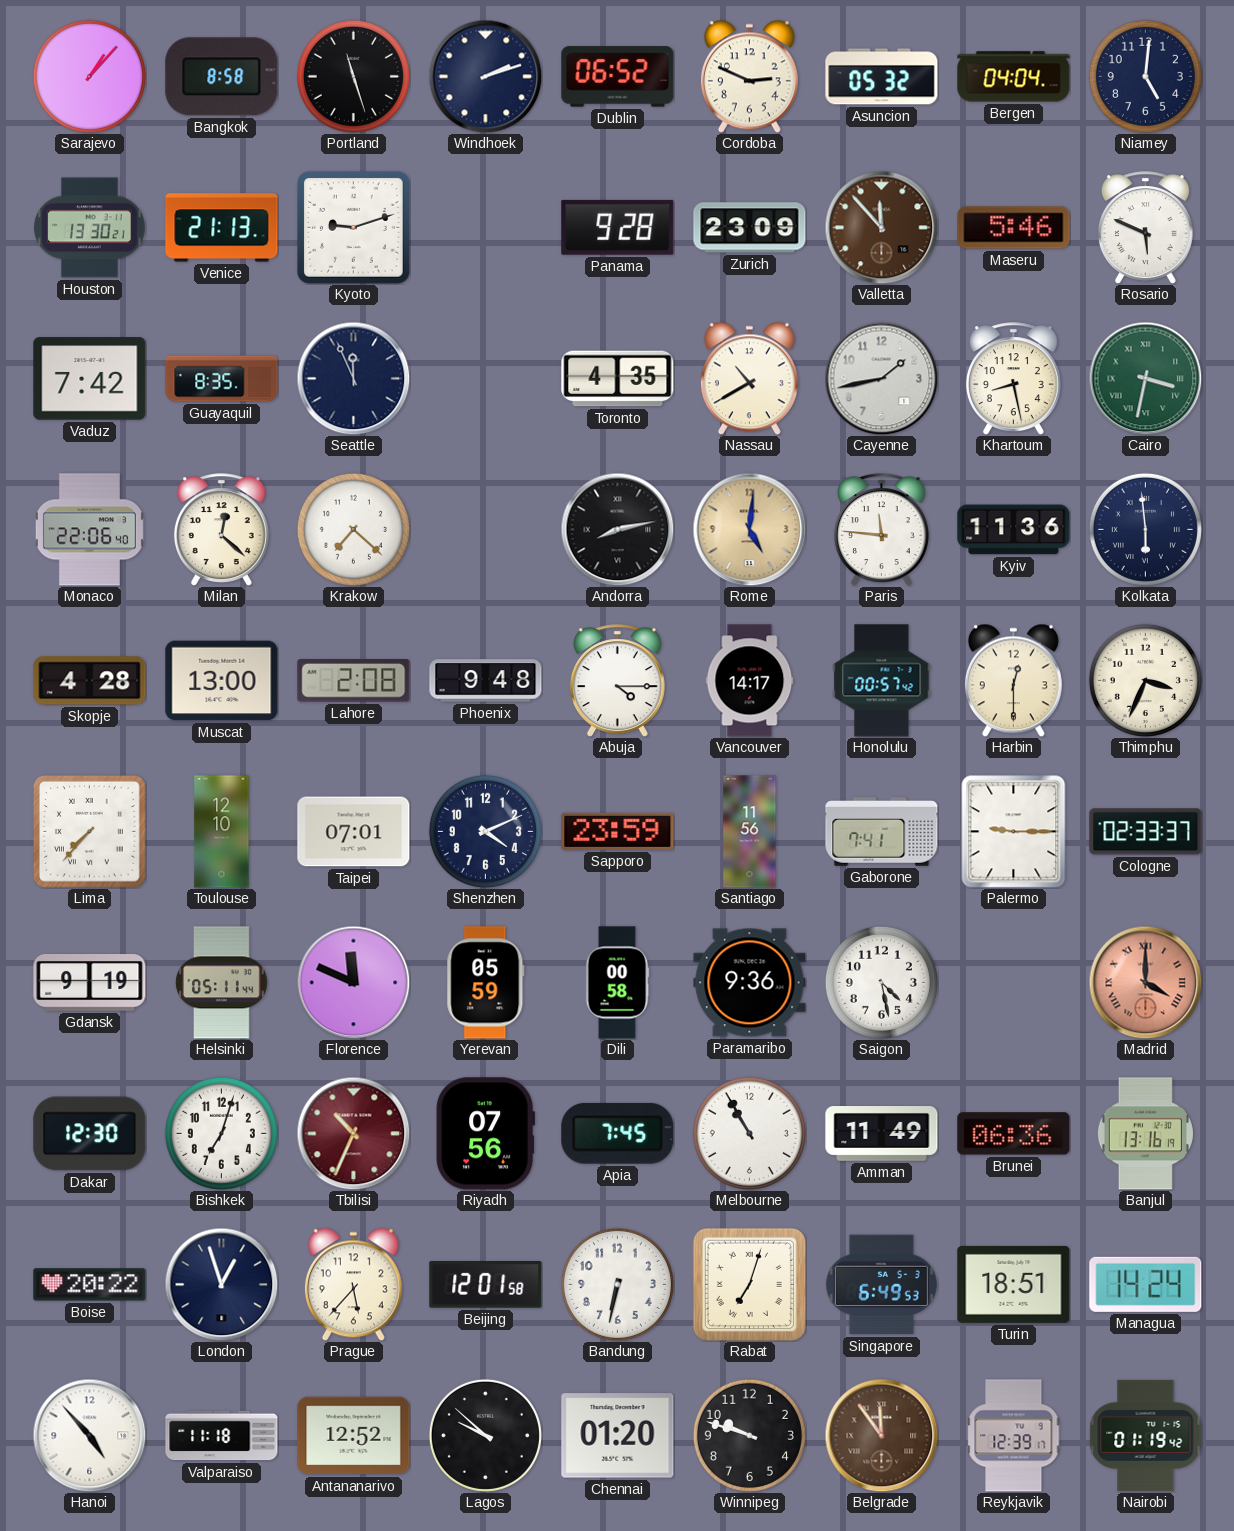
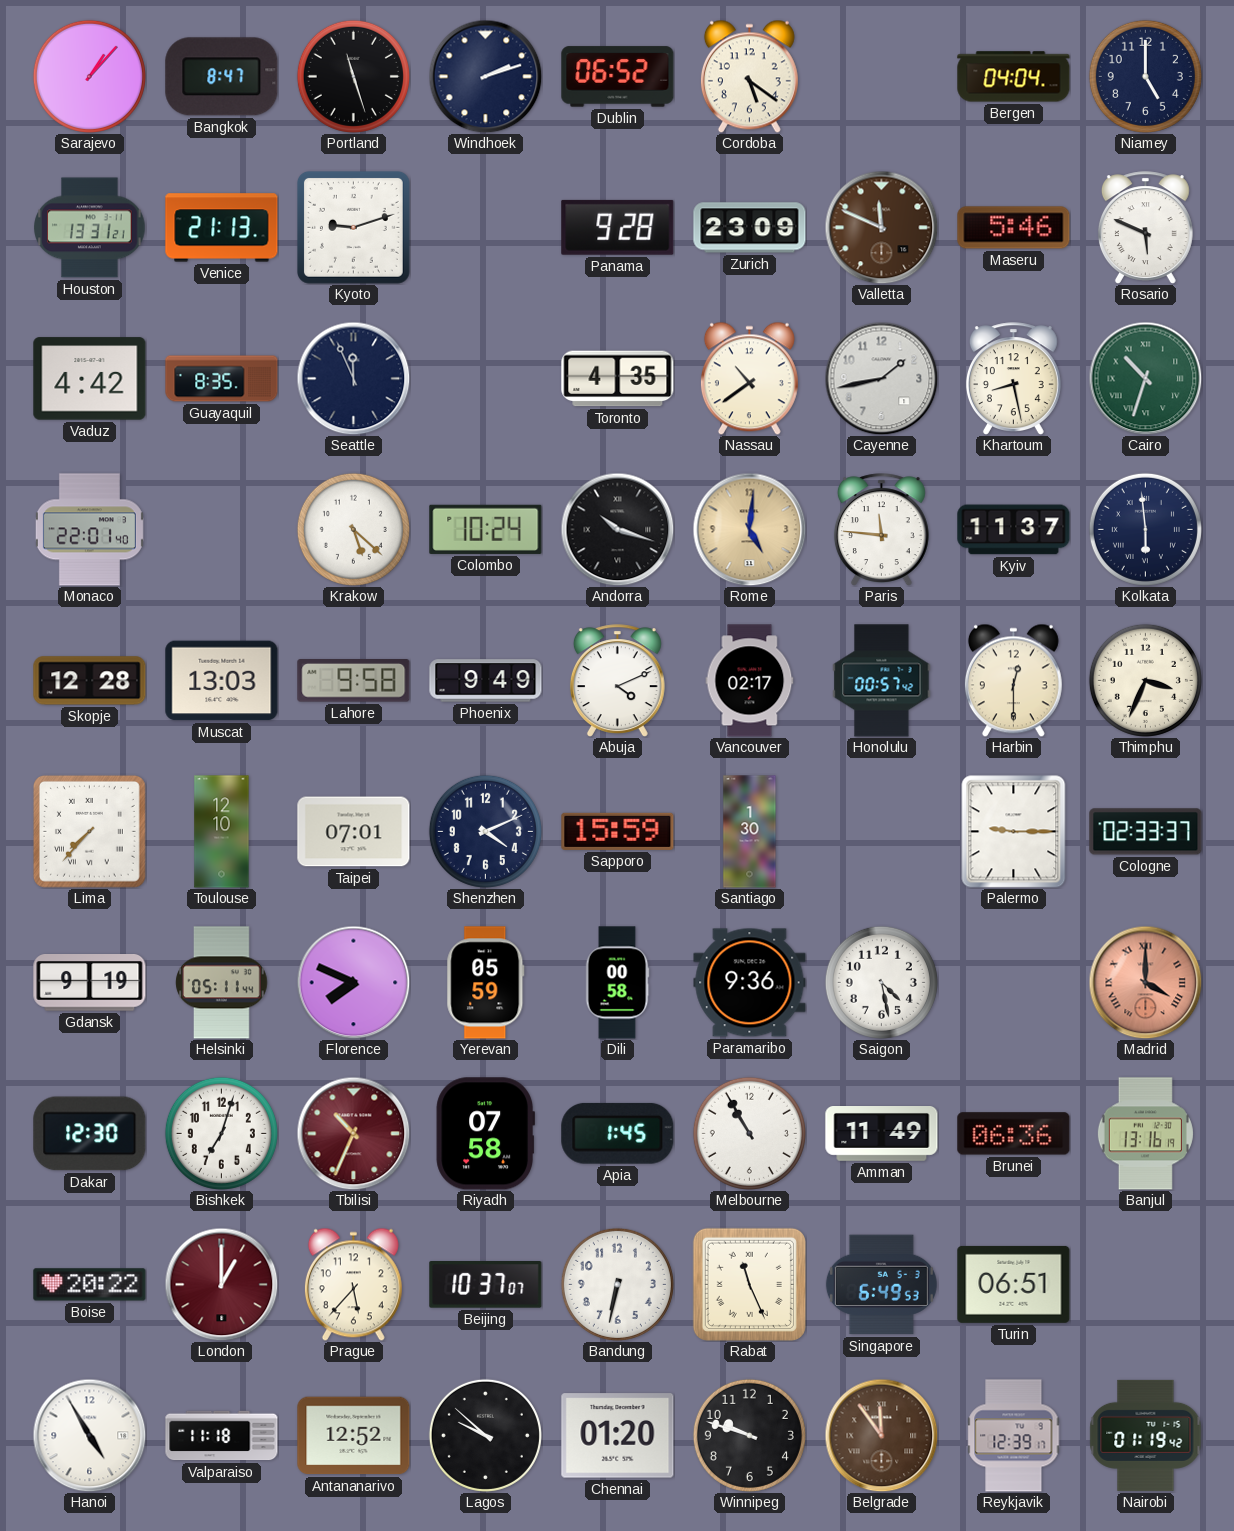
Bangkok: 8:58 -> 8:47 (222, 77)
Cordoba: 2:49 -> 5:21 (749, 76)
Asuncion: 05:32 -> none (882, 77)
Niamey: 5:01 -> 5:00 (1145, 76)
Houston: 13:30 -> 13:31 (90, 228)
Valletta: 11:53 -> 11:49 (881, 227)
Vaduz: 7:42 -> 4:42 (90, 379)
Nassau: 10:40 -> 10:39 (749, 378)
Cairo: 3:32 -> 10:33 (1145, 378)
Monaco: 22:06 -> 22:01 (89, 530)
Milan: 12:22 -> none (221, 530)
Krakow: 7:22 -> 5:22 (353, 529)
Colombo: none -> 10:24 (486, 529)
Andorra: 8:13 -> 10:18 (617, 529)
Kyiv: 11:36 -> 11:37 (1014, 530)
Skopje: 4:28 -> 12:28 (90, 681)
Muscat: 13:00 -> 13:03 (222, 681)
Lahore: 2:08 -> 9:58 (354, 681)
Phoenix: 9:48 -> 9:49 (486, 681)
Abuja: 4:15 -> 4:11 (617, 681)
Vancouver: 14:17 -> 02:17 (750, 681)
Sapporo: 23:59 -> 15:59 (618, 831)
Santiago: 11:56 -> 1:30 (750, 832)
Gaborone: 7:41 -> none (882, 832)
Florence: 11:49 -> 7:49 (353, 982)
Riyadh: 07:56 -> 07:58 (485, 1134)
Apia: 7:45 -> 1:45 (618, 1133)
London: 12:57 -> 1:00 (221, 1284)
London dial: navy -> burgundy (221, 1284)
Beijing: 12:01 -> 10:37 (486, 1285)
Rabat: 7:03 -> 11:26 (749, 1284)
Turin: 18:51 -> 06:51 (1014, 1284)
Managua: 14:24 -> none (1146, 1284)
Hanoi: 4:53 -> 4:55 (89, 1435)
